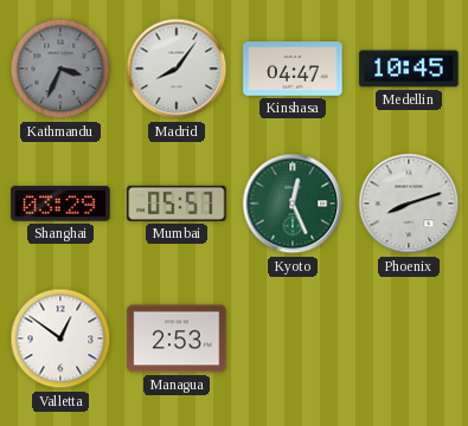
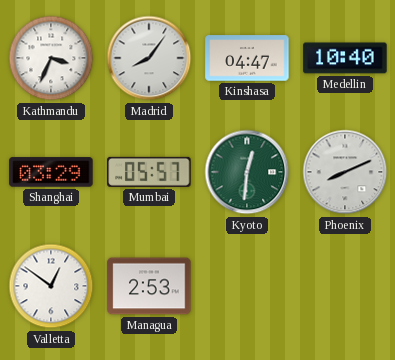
Kathmandu dial: grey -> white (51, 58)
Medellin: 10:45 -> 10:40 (345, 58)
Kyoto: 12:26 -> 12:31 (247, 172)
Phoenix: 8:12 -> 8:11 (345, 172)
